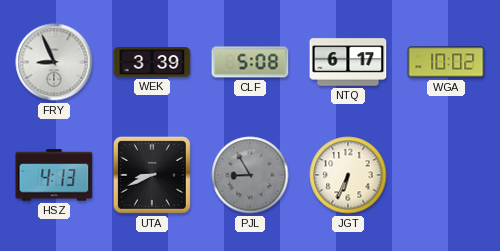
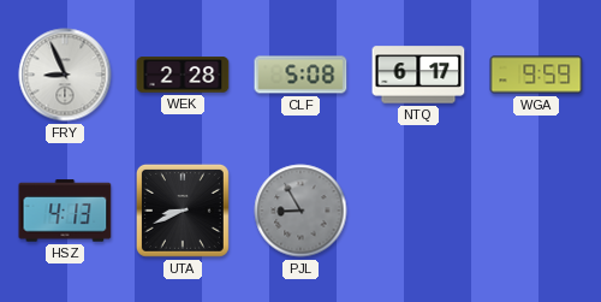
WEK: 3:39 -> 2:28 (183, 75)
WGA: 10:02 -> 9:59 (536, 75)
JGT: 6:34 -> none (348, 175)
